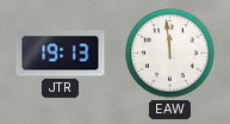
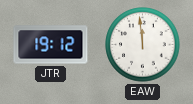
JTR: 19:13 -> 19:12 (51, 45)
